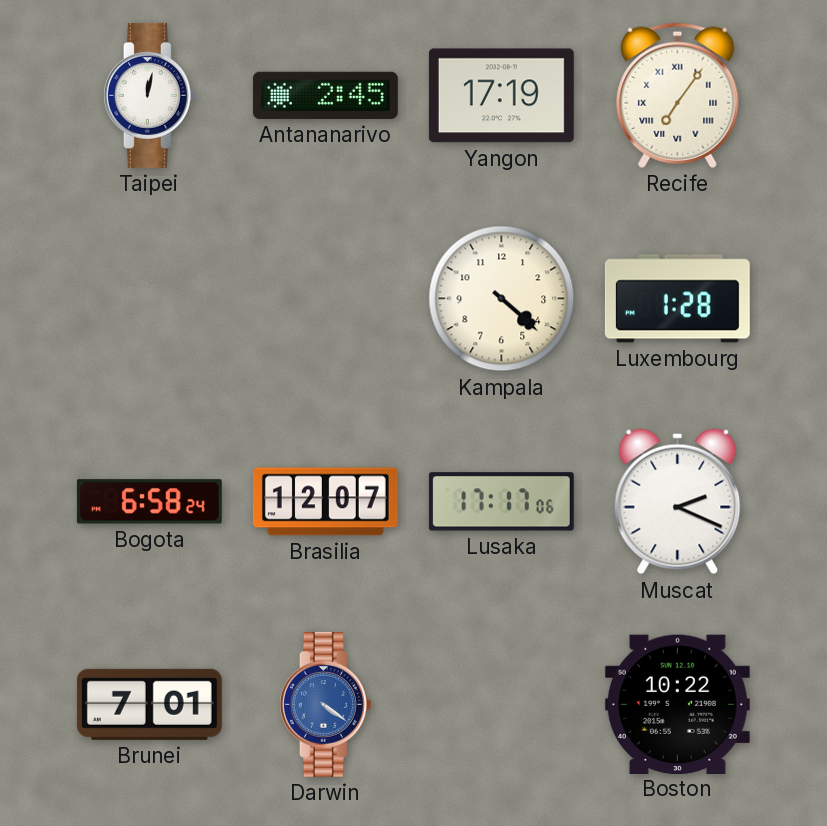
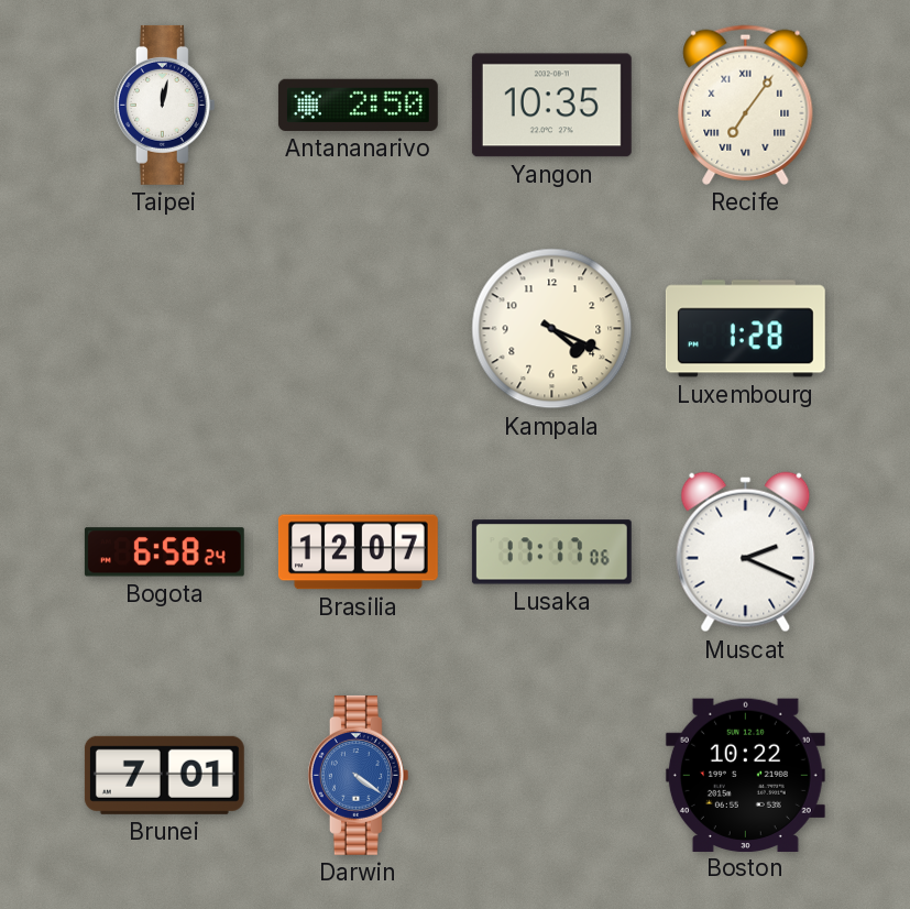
Antananarivo: 2:45 -> 2:50 (358, 105)
Yangon: 17:19 -> 10:35 (551, 106)
Kampala: 4:22 -> 4:19 (552, 329)
